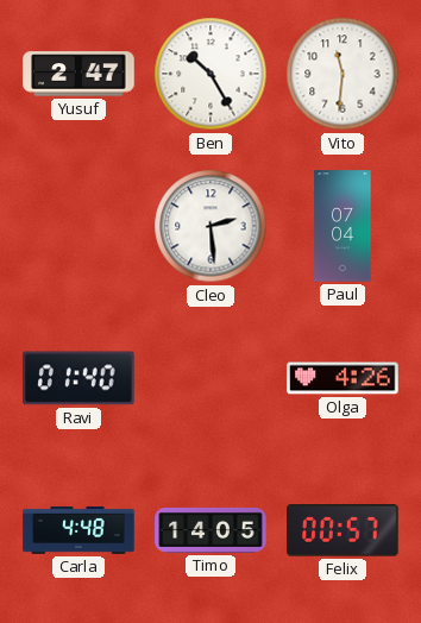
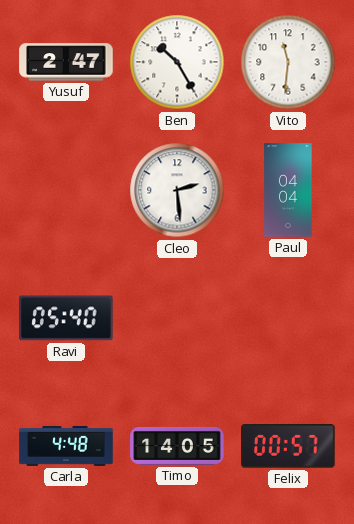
Paul: 07:04 -> 04:04 (288, 190)
Ravi: 01:40 -> 05:40 (66, 318)
Olga: 4:26 -> none (343, 378)
